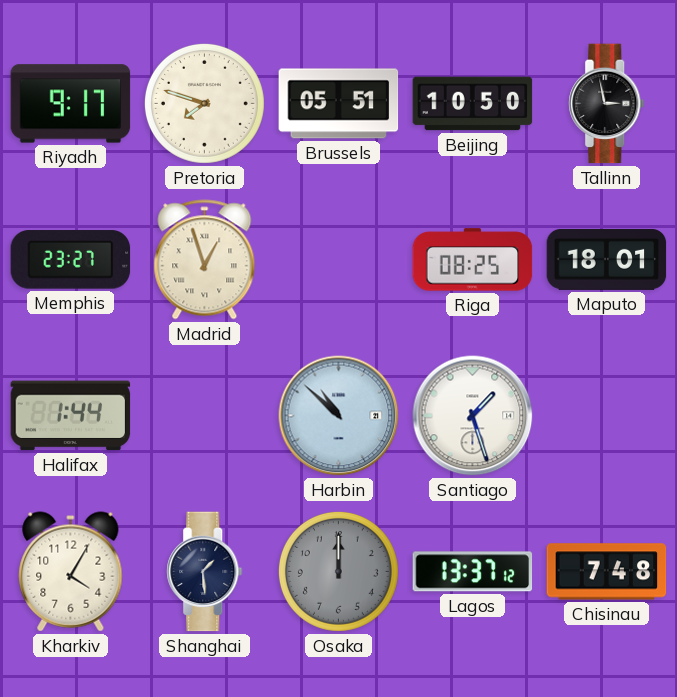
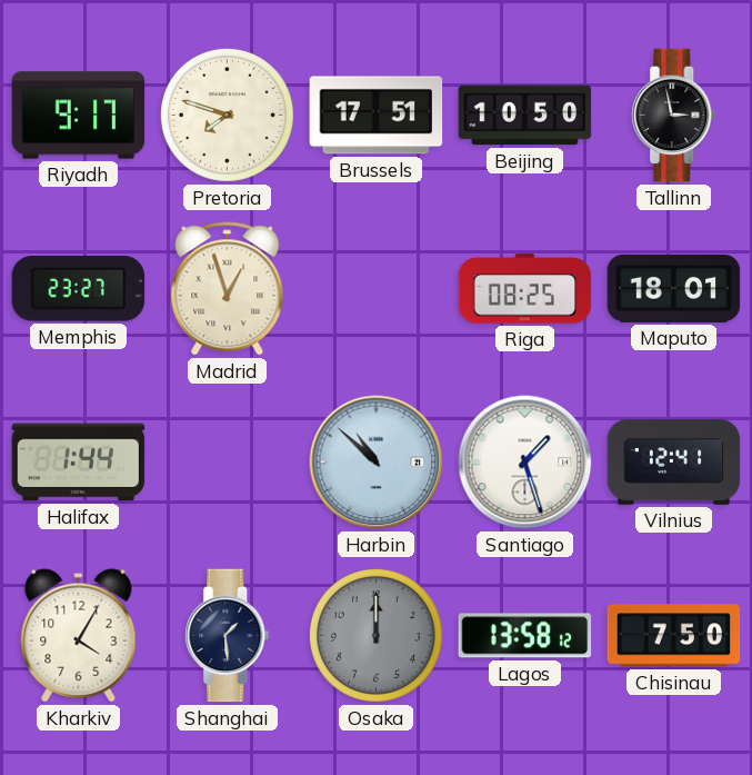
Brussels: 05:51 -> 17:51 (377, 116)
Vilnius: none -> 12:41 (674, 463)
Lagos: 13:37 -> 13:58 (525, 636)
Chisinau: 7:48 -> 7:50 (674, 636)
